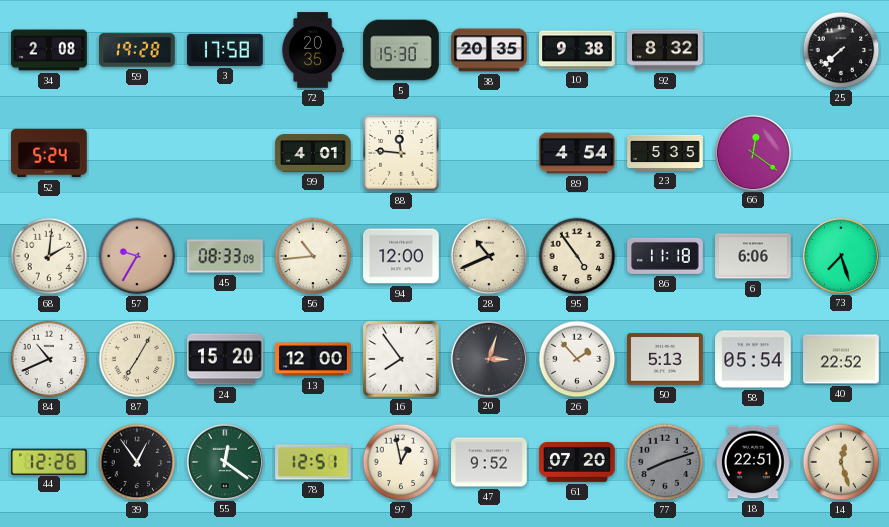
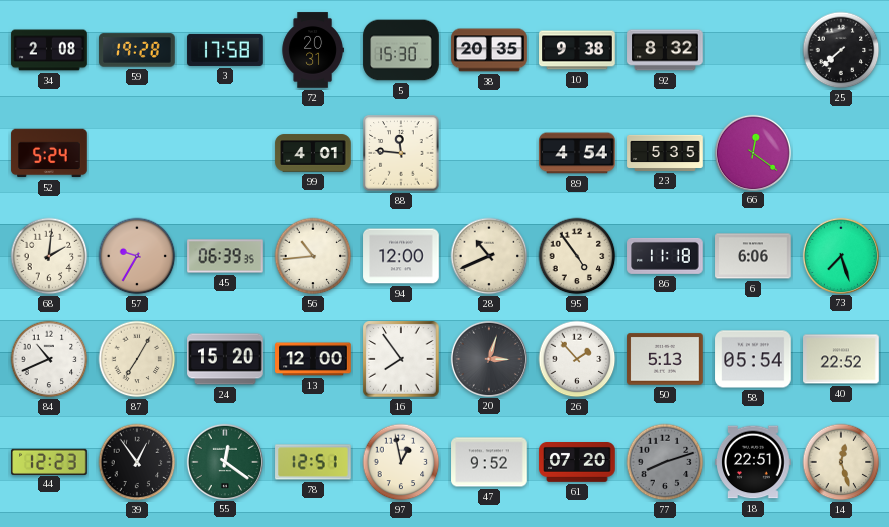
72: 20:35 -> 20:31 (313, 50)
45: 08:33 -> 06:39 (225, 256)
44: 12:26 -> 12:23 (49, 461)
